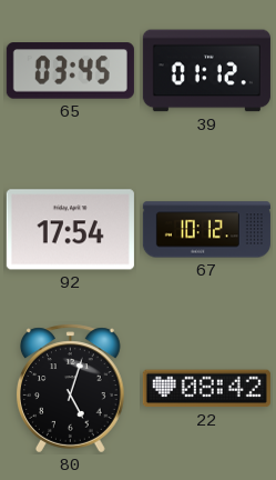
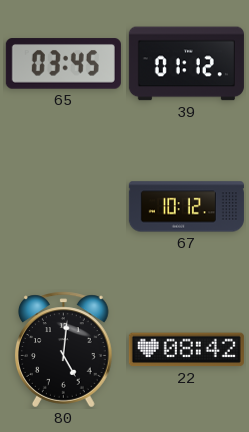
92: 17:54 -> none (70, 230)
80: 5:03 -> 5:01 (64, 350)
